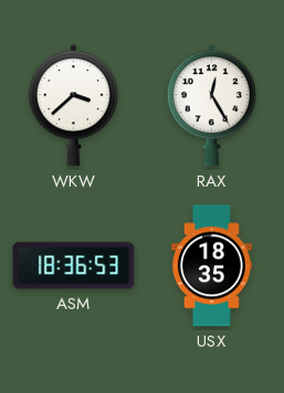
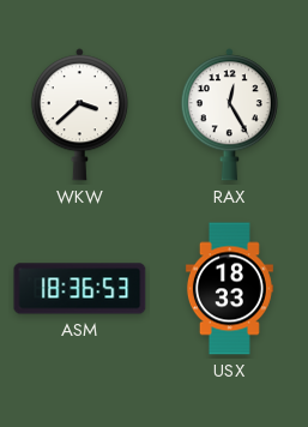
USX: 18:35 -> 18:33 (229, 289)
